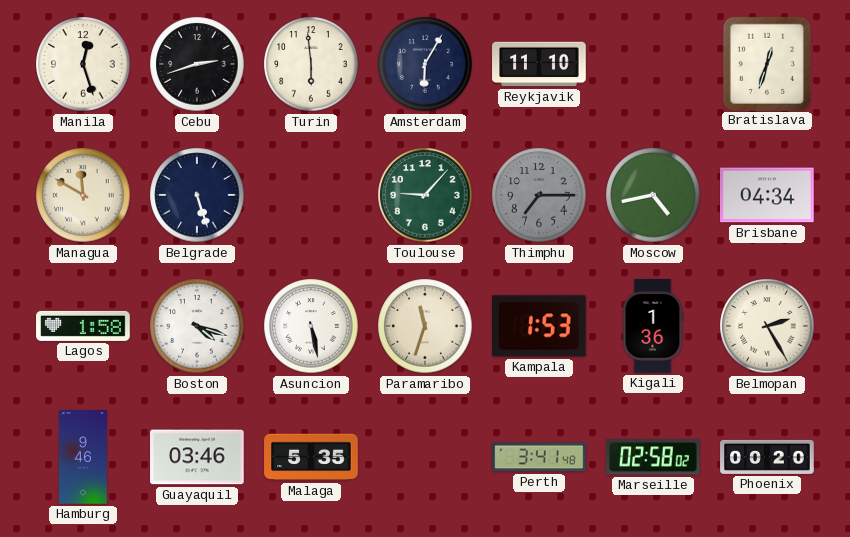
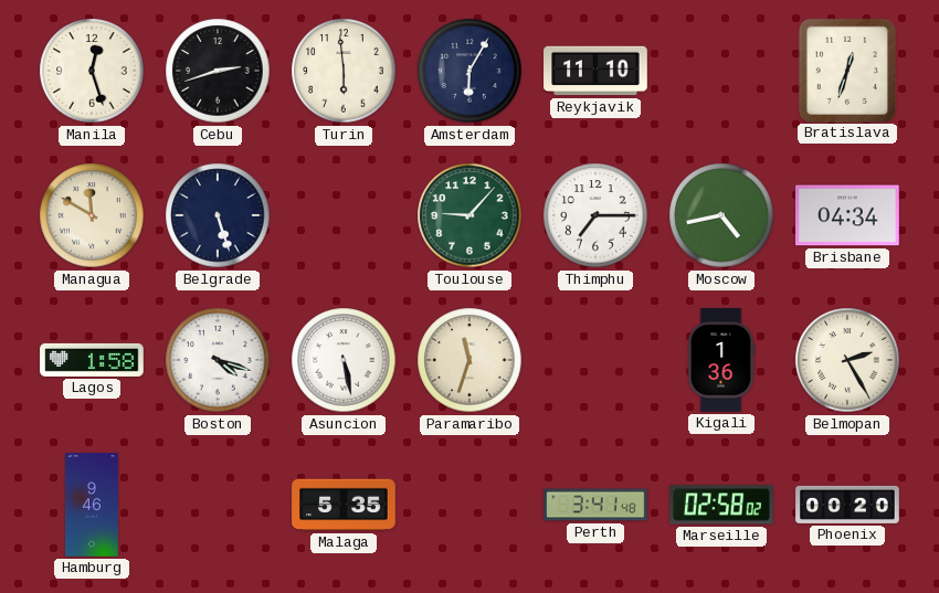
Thimphu dial: grey -> white (595, 215)
Kampala: 1:53 -> none (540, 326)
Guayaquil: 03:46 -> none (197, 457)
